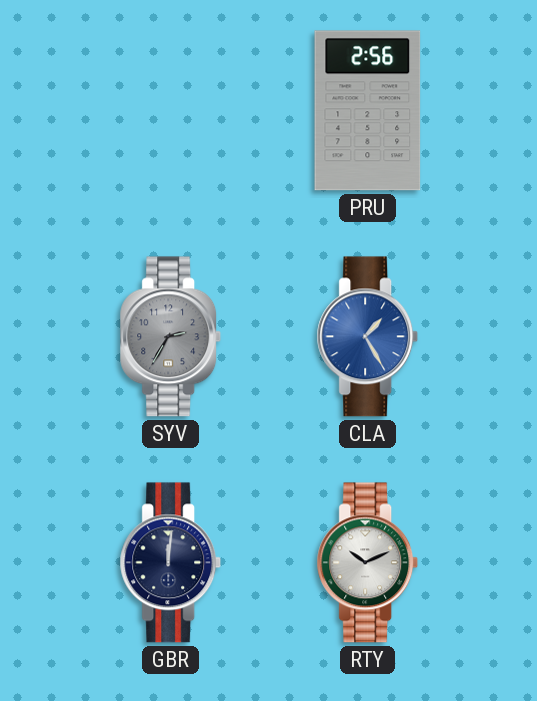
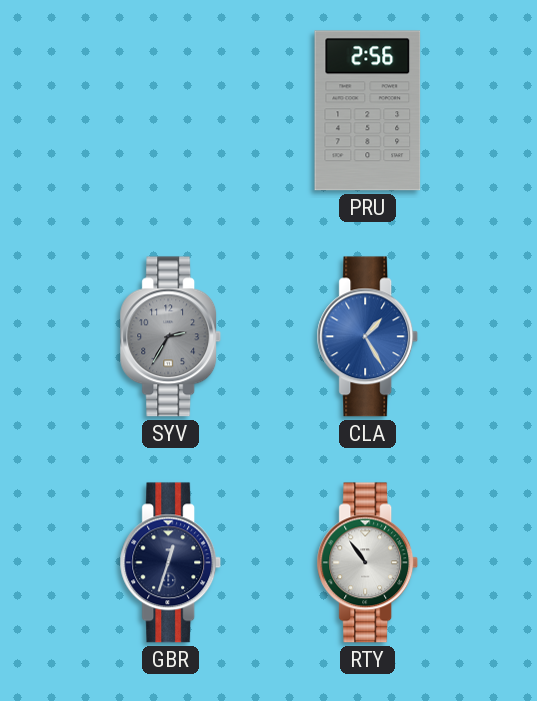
GBR: 12:01 -> 12:33 (171, 563)
RTY: 10:11 -> 10:54 (368, 563)
